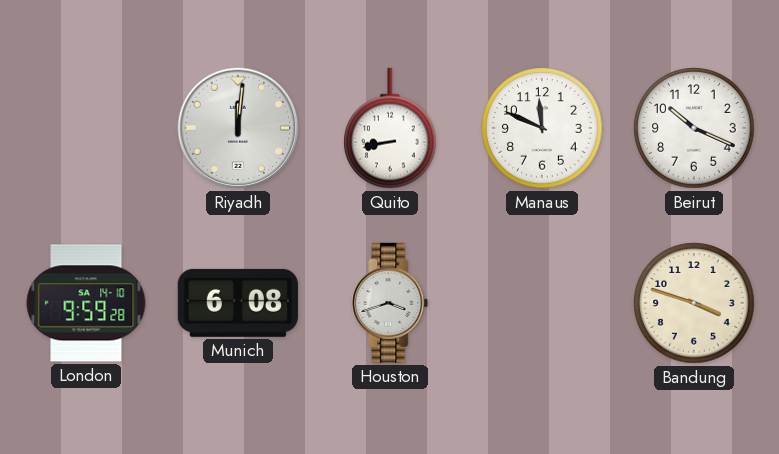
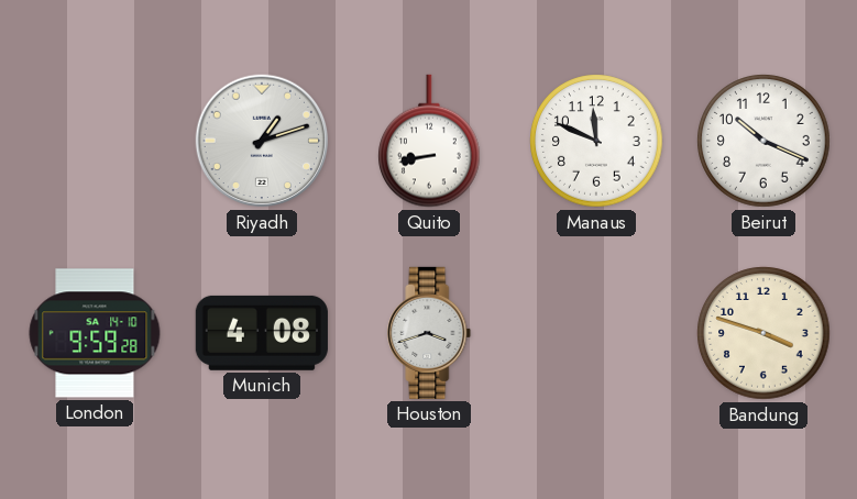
Riyadh: 12:01 -> 1:12 (262, 141)
Munich: 6:08 -> 4:08 (262, 333)
